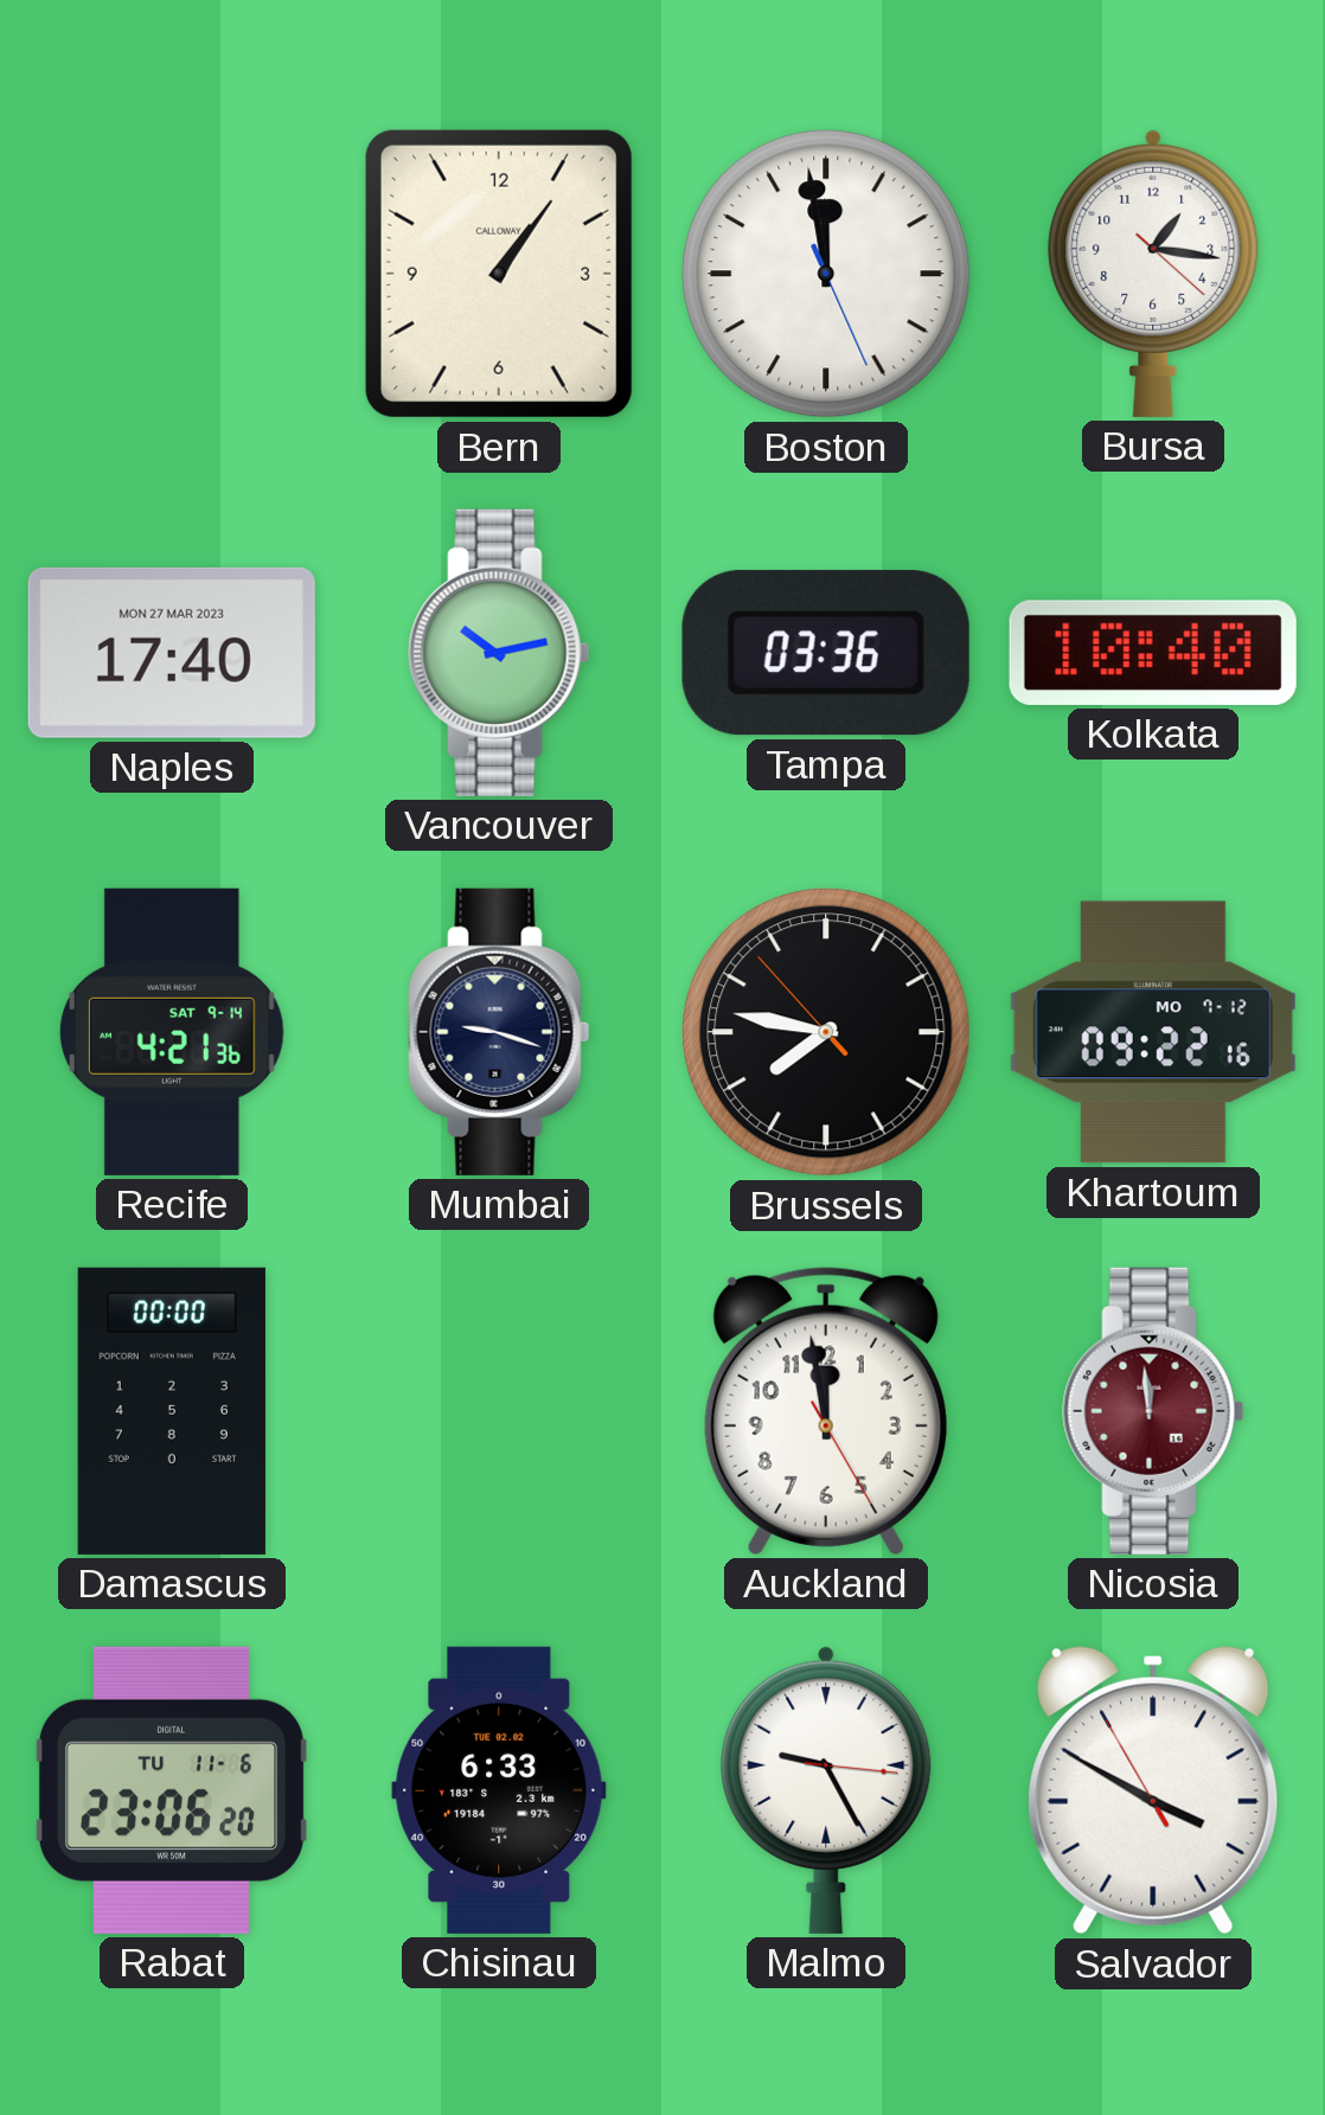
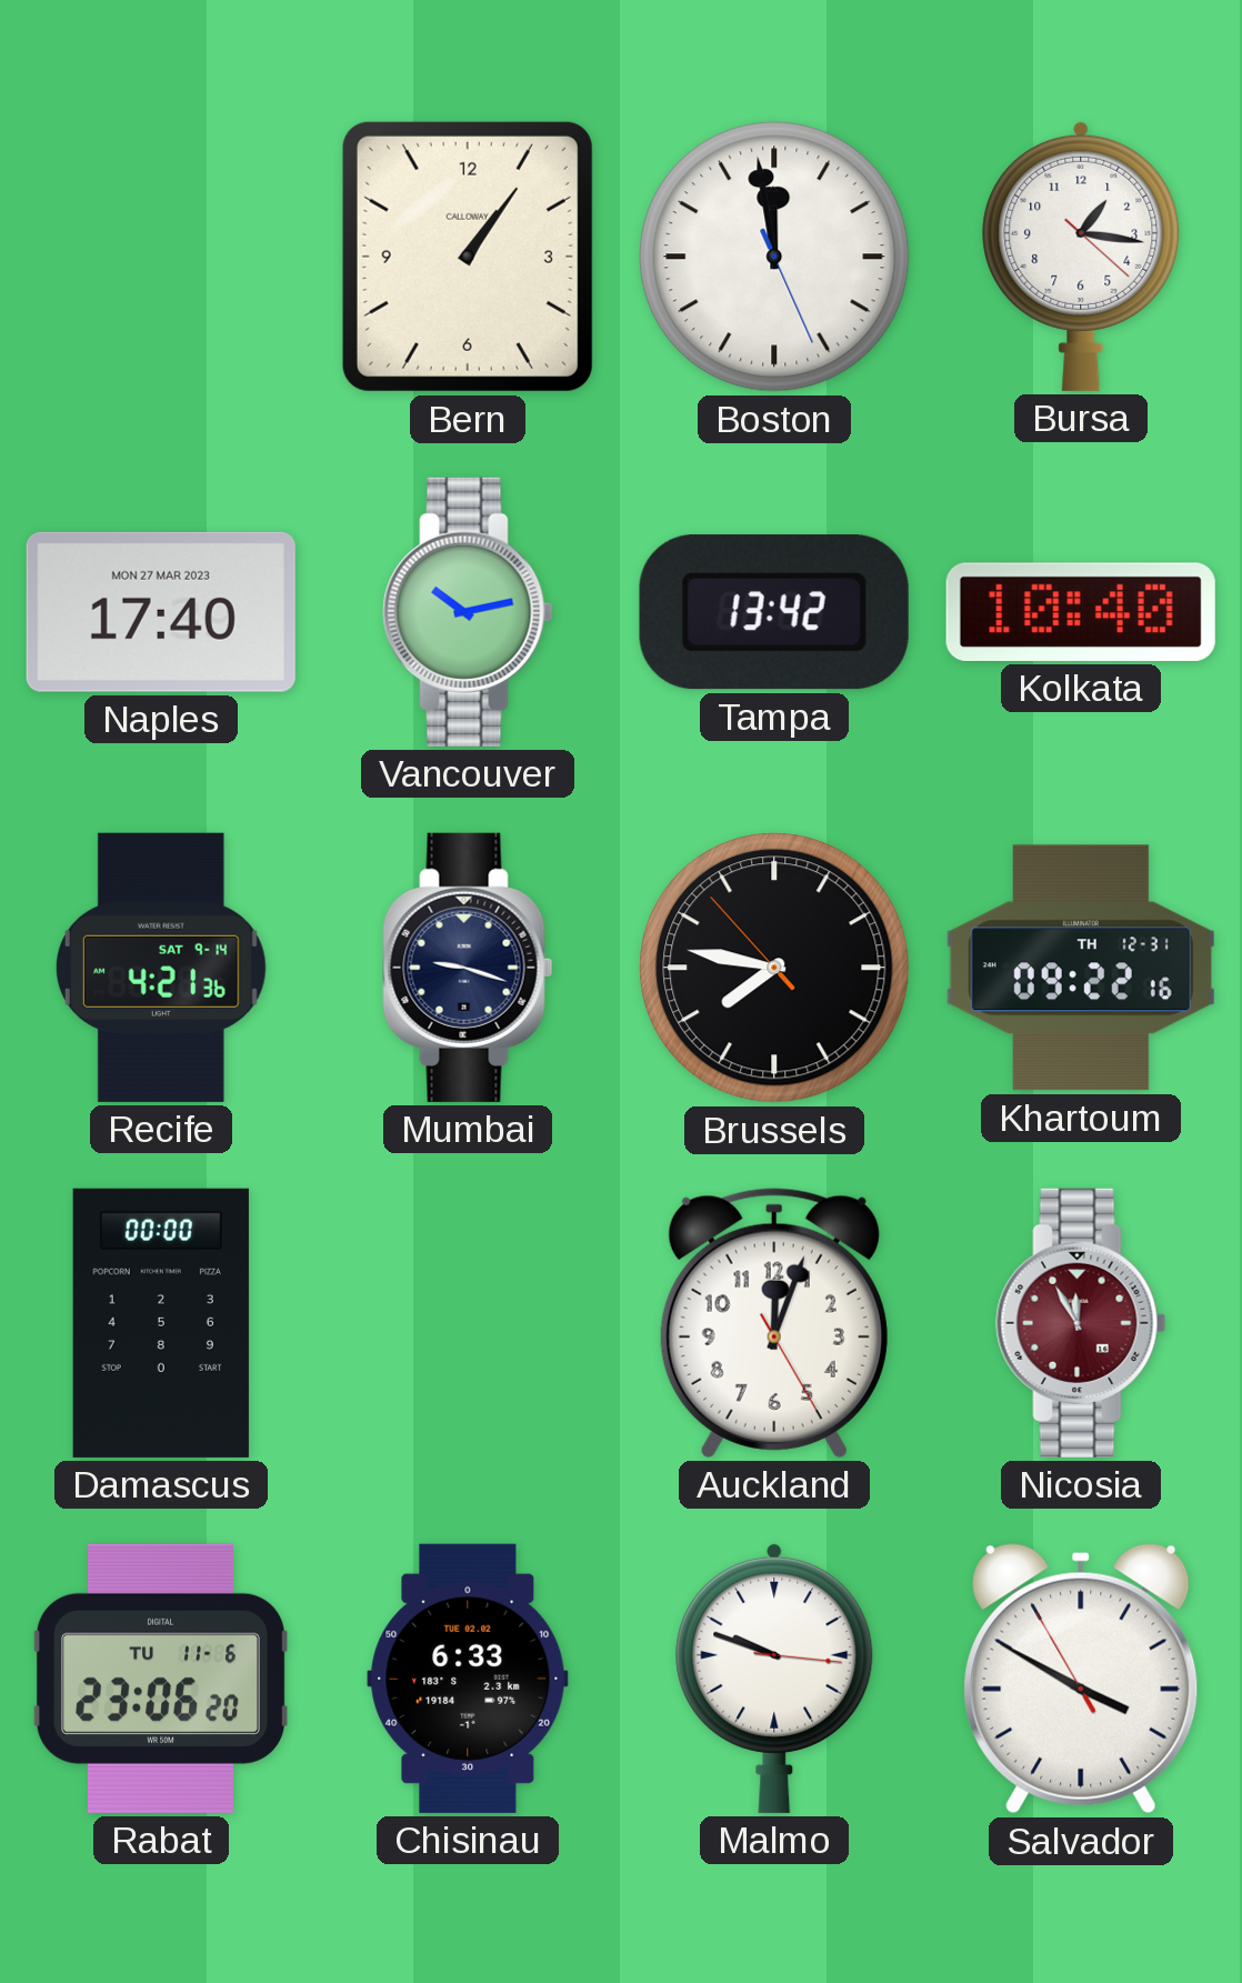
Tampa: 03:36 -> 13:42 (774, 612)
Khartoum date: MO 7-12 -> TH 12-31 (1081, 968)
Auckland: 11:58 -> 12:03 (774, 1323)
Nicosia: 11:59 -> 11:55 (1081, 1323)
Malmo: 9:25 -> 9:48 (774, 1677)
